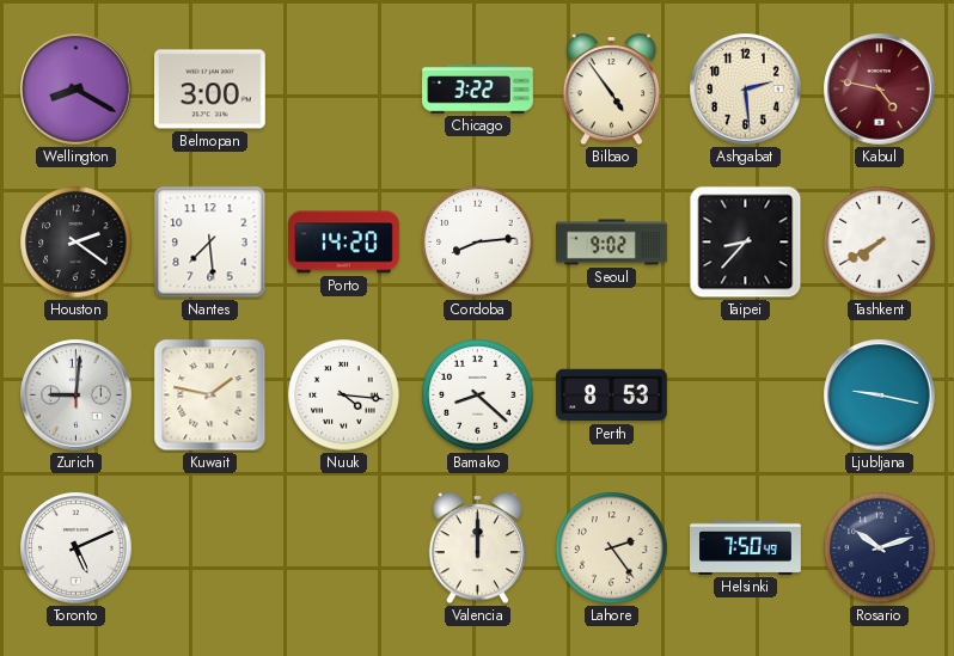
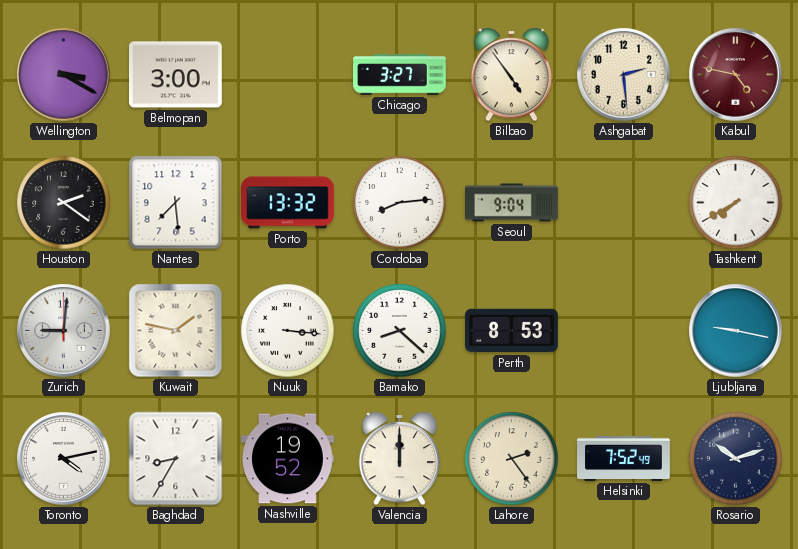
Wellington: 8:20 -> 3:20 (64, 75)
Chicago: 3:22 -> 3:27 (400, 75)
Porto: 14:20 -> 13:32 (288, 203)
Seoul: 9:02 -> 9:04 (512, 203)
Taipei: 8:37 -> none (746, 243)
Nuuk: 4:16 -> 3:16 (288, 331)
Toronto: 5:11 -> 4:13 (64, 459)
Baghdad: none -> 8:35 (176, 459)
Nashville: none -> 19:52 (288, 459)
Helsinki: 7:50 -> 7:52 (624, 458)
